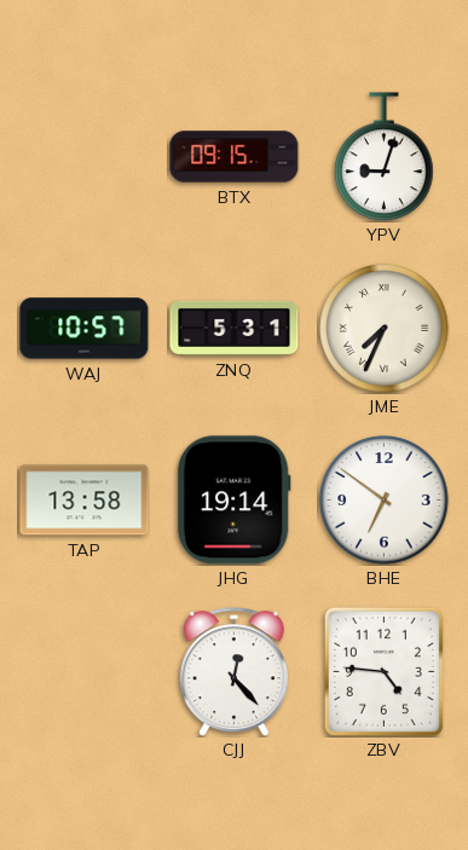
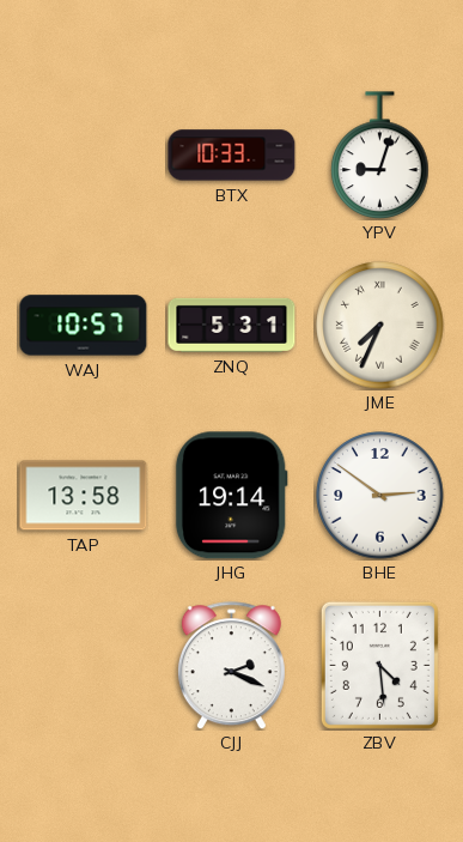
BTX: 09:15 -> 10:33 (232, 156)
BHE: 6:51 -> 2:51 (380, 496)
CJJ: 12:23 -> 2:19 (231, 666)
ZBV: 4:46 -> 4:29 (379, 665)
